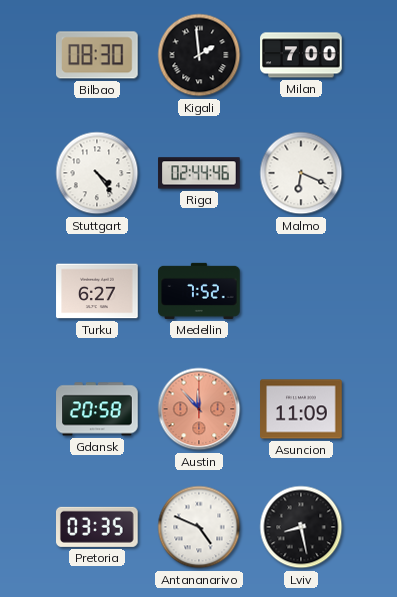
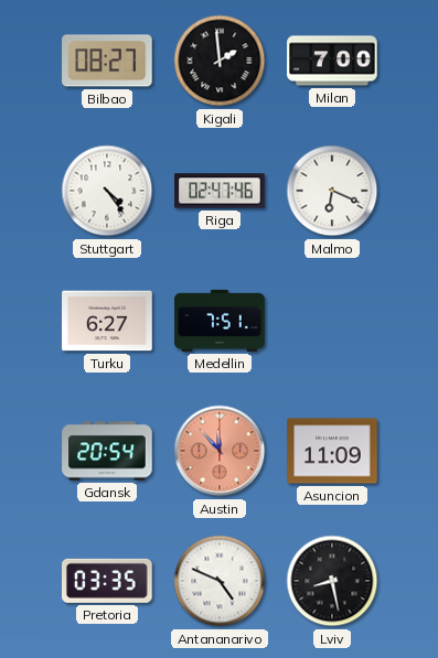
Bilbao: 08:30 -> 08:27 (108, 61)
Riga: 02:44 -> 02:47 (220, 191)
Medellin: 7:52 -> 7:51 (220, 321)
Gdansk: 20:58 -> 20:54 (107, 451)
